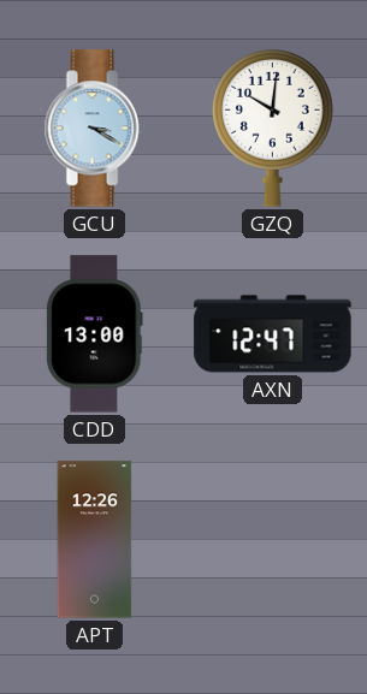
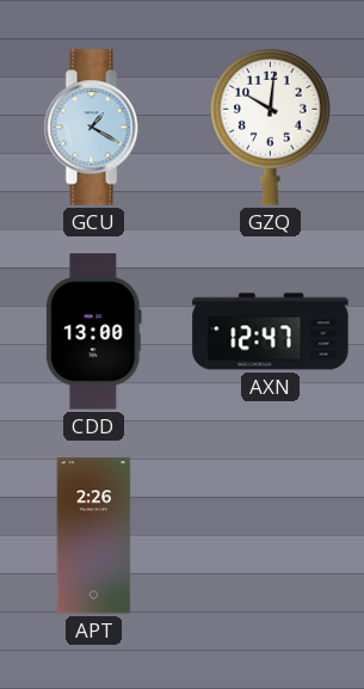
GCU: 3:20 -> 1:20 (93, 128)
APT: 12:26 -> 2:26 (94, 536)
